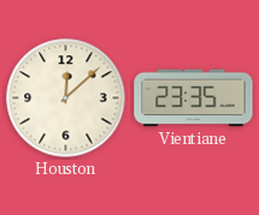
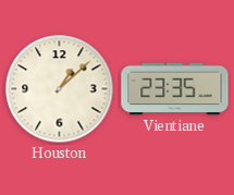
Houston: 12:08 -> 1:08 (60, 89)
